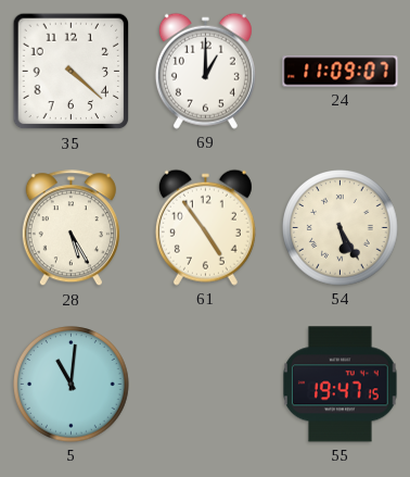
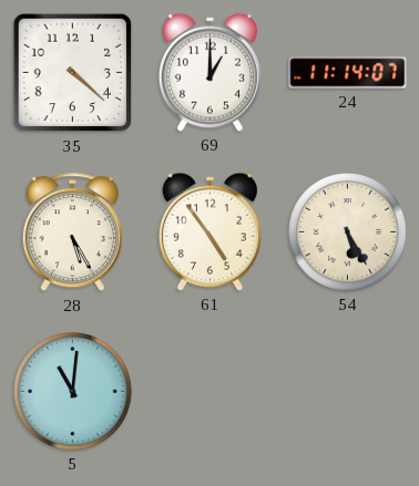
24: 11:09 -> 11:14 (348, 73)
55: 19:47 -> none (341, 385)
